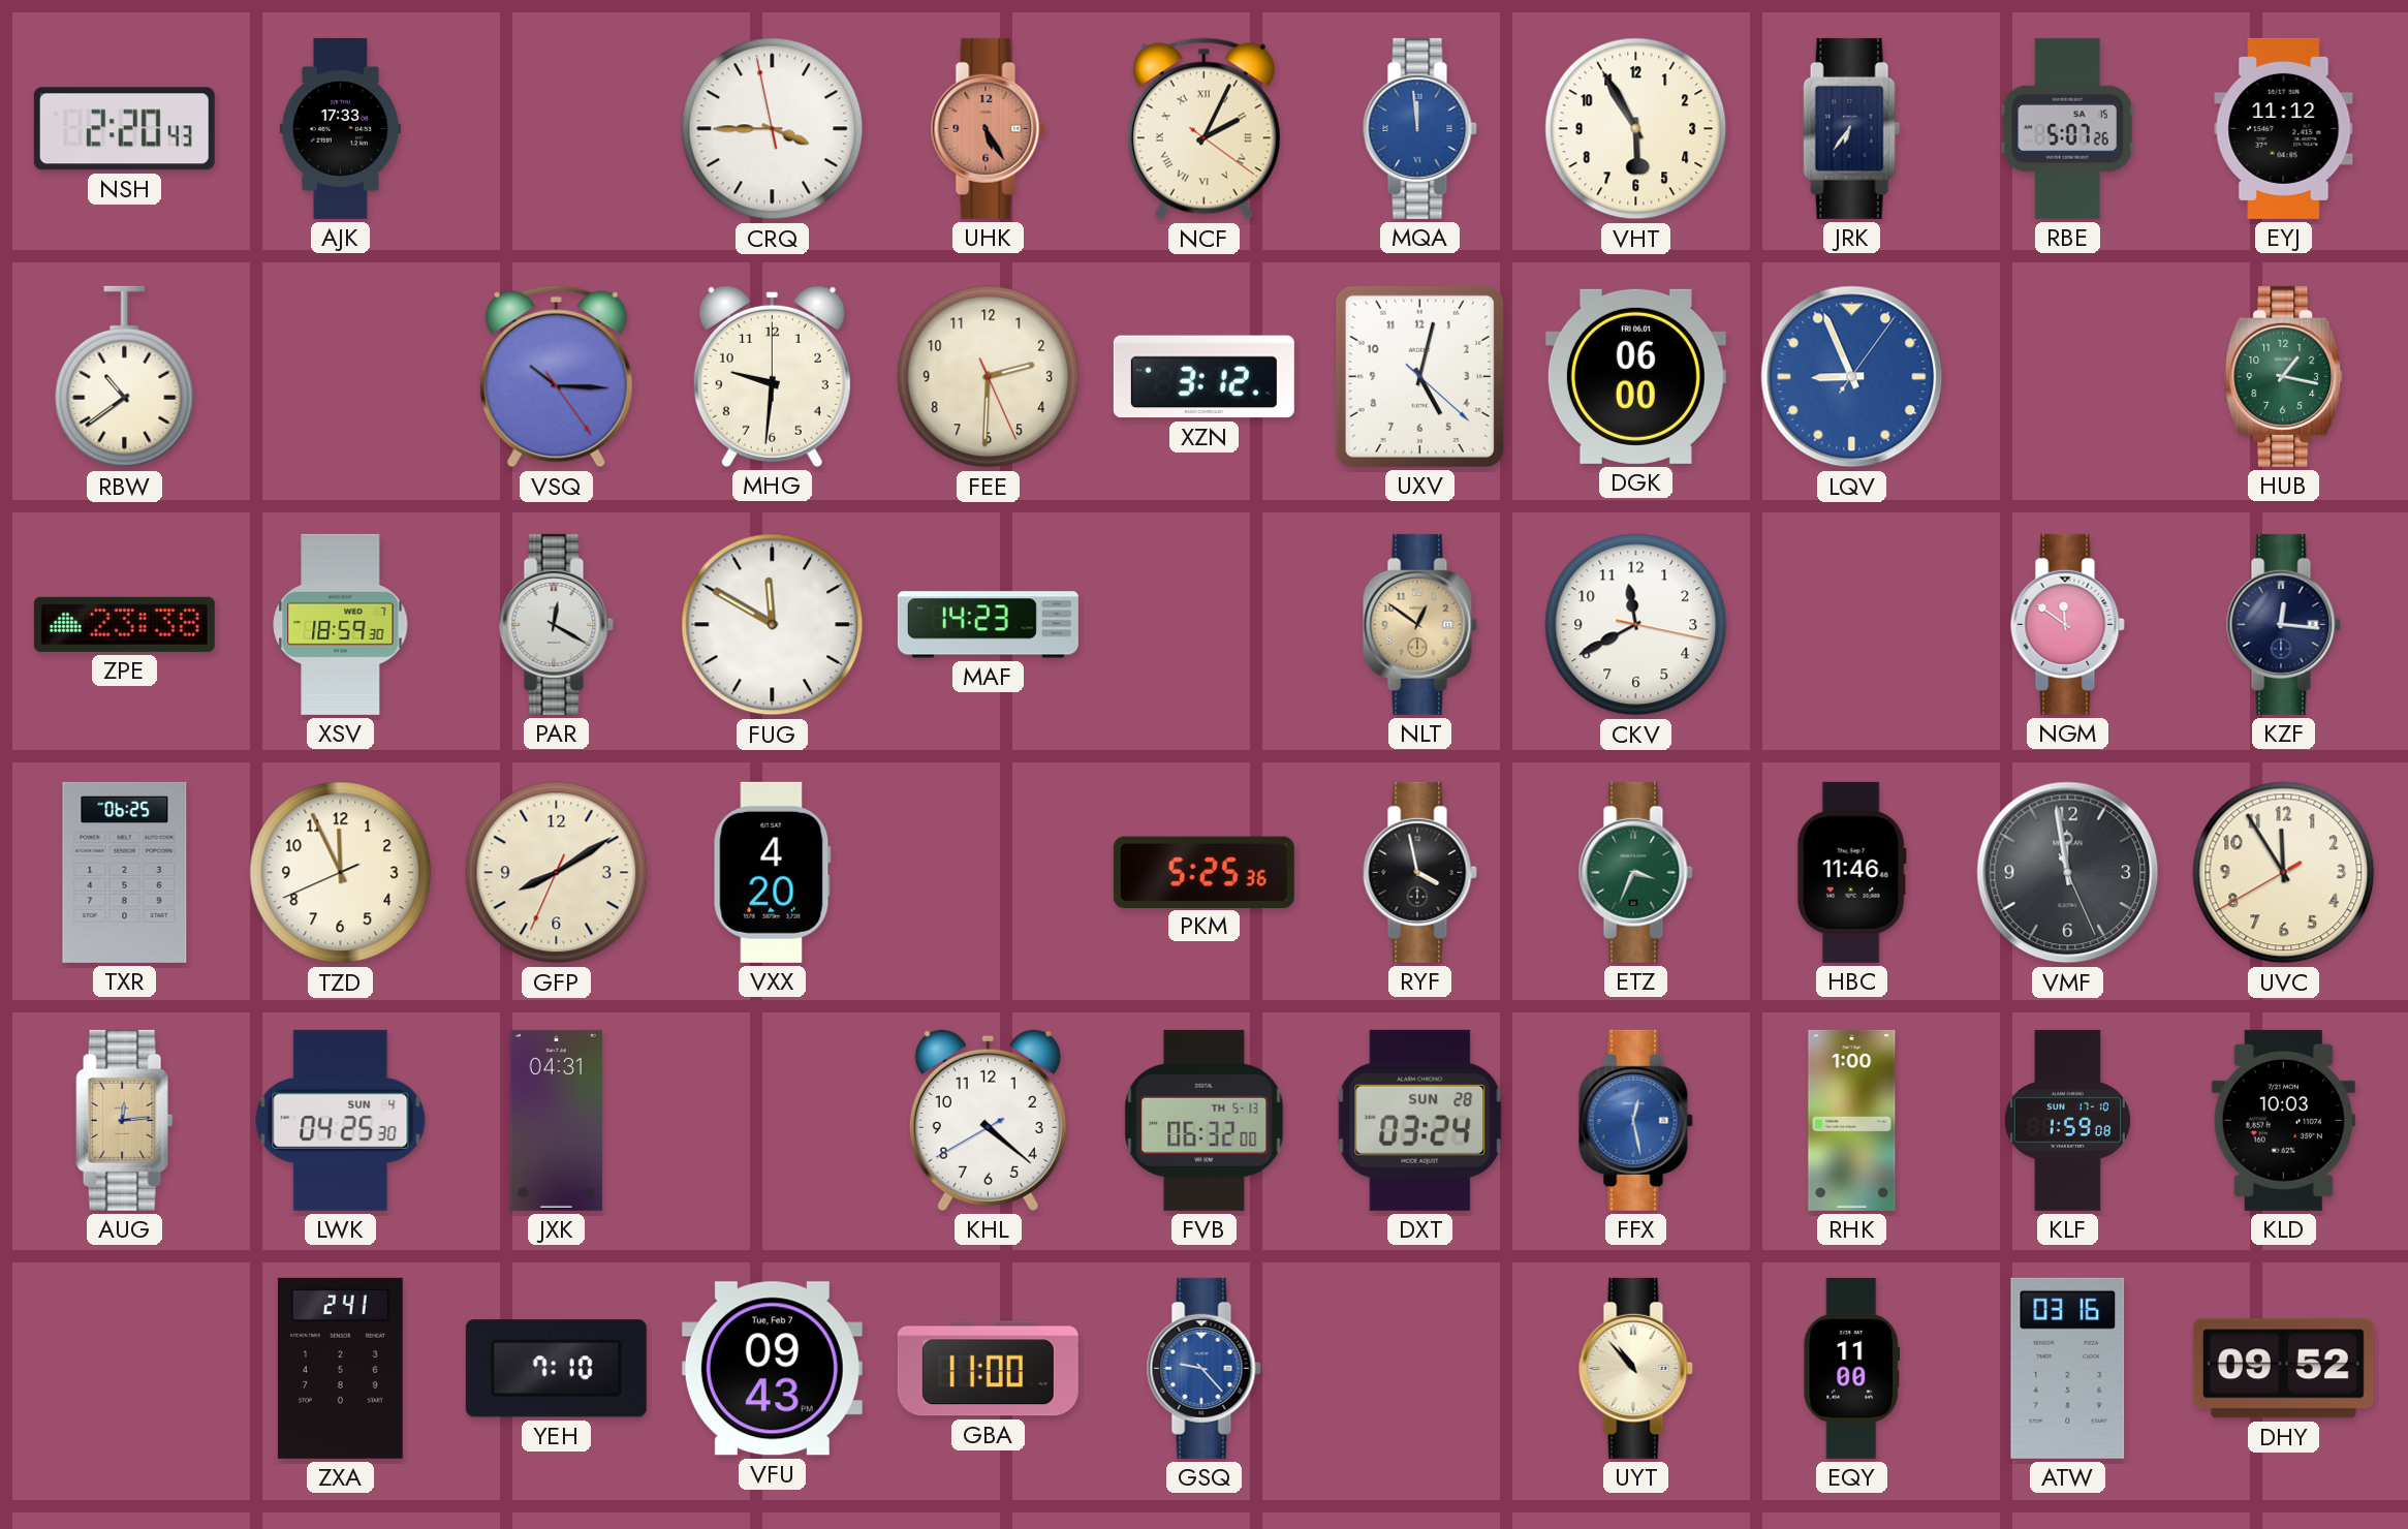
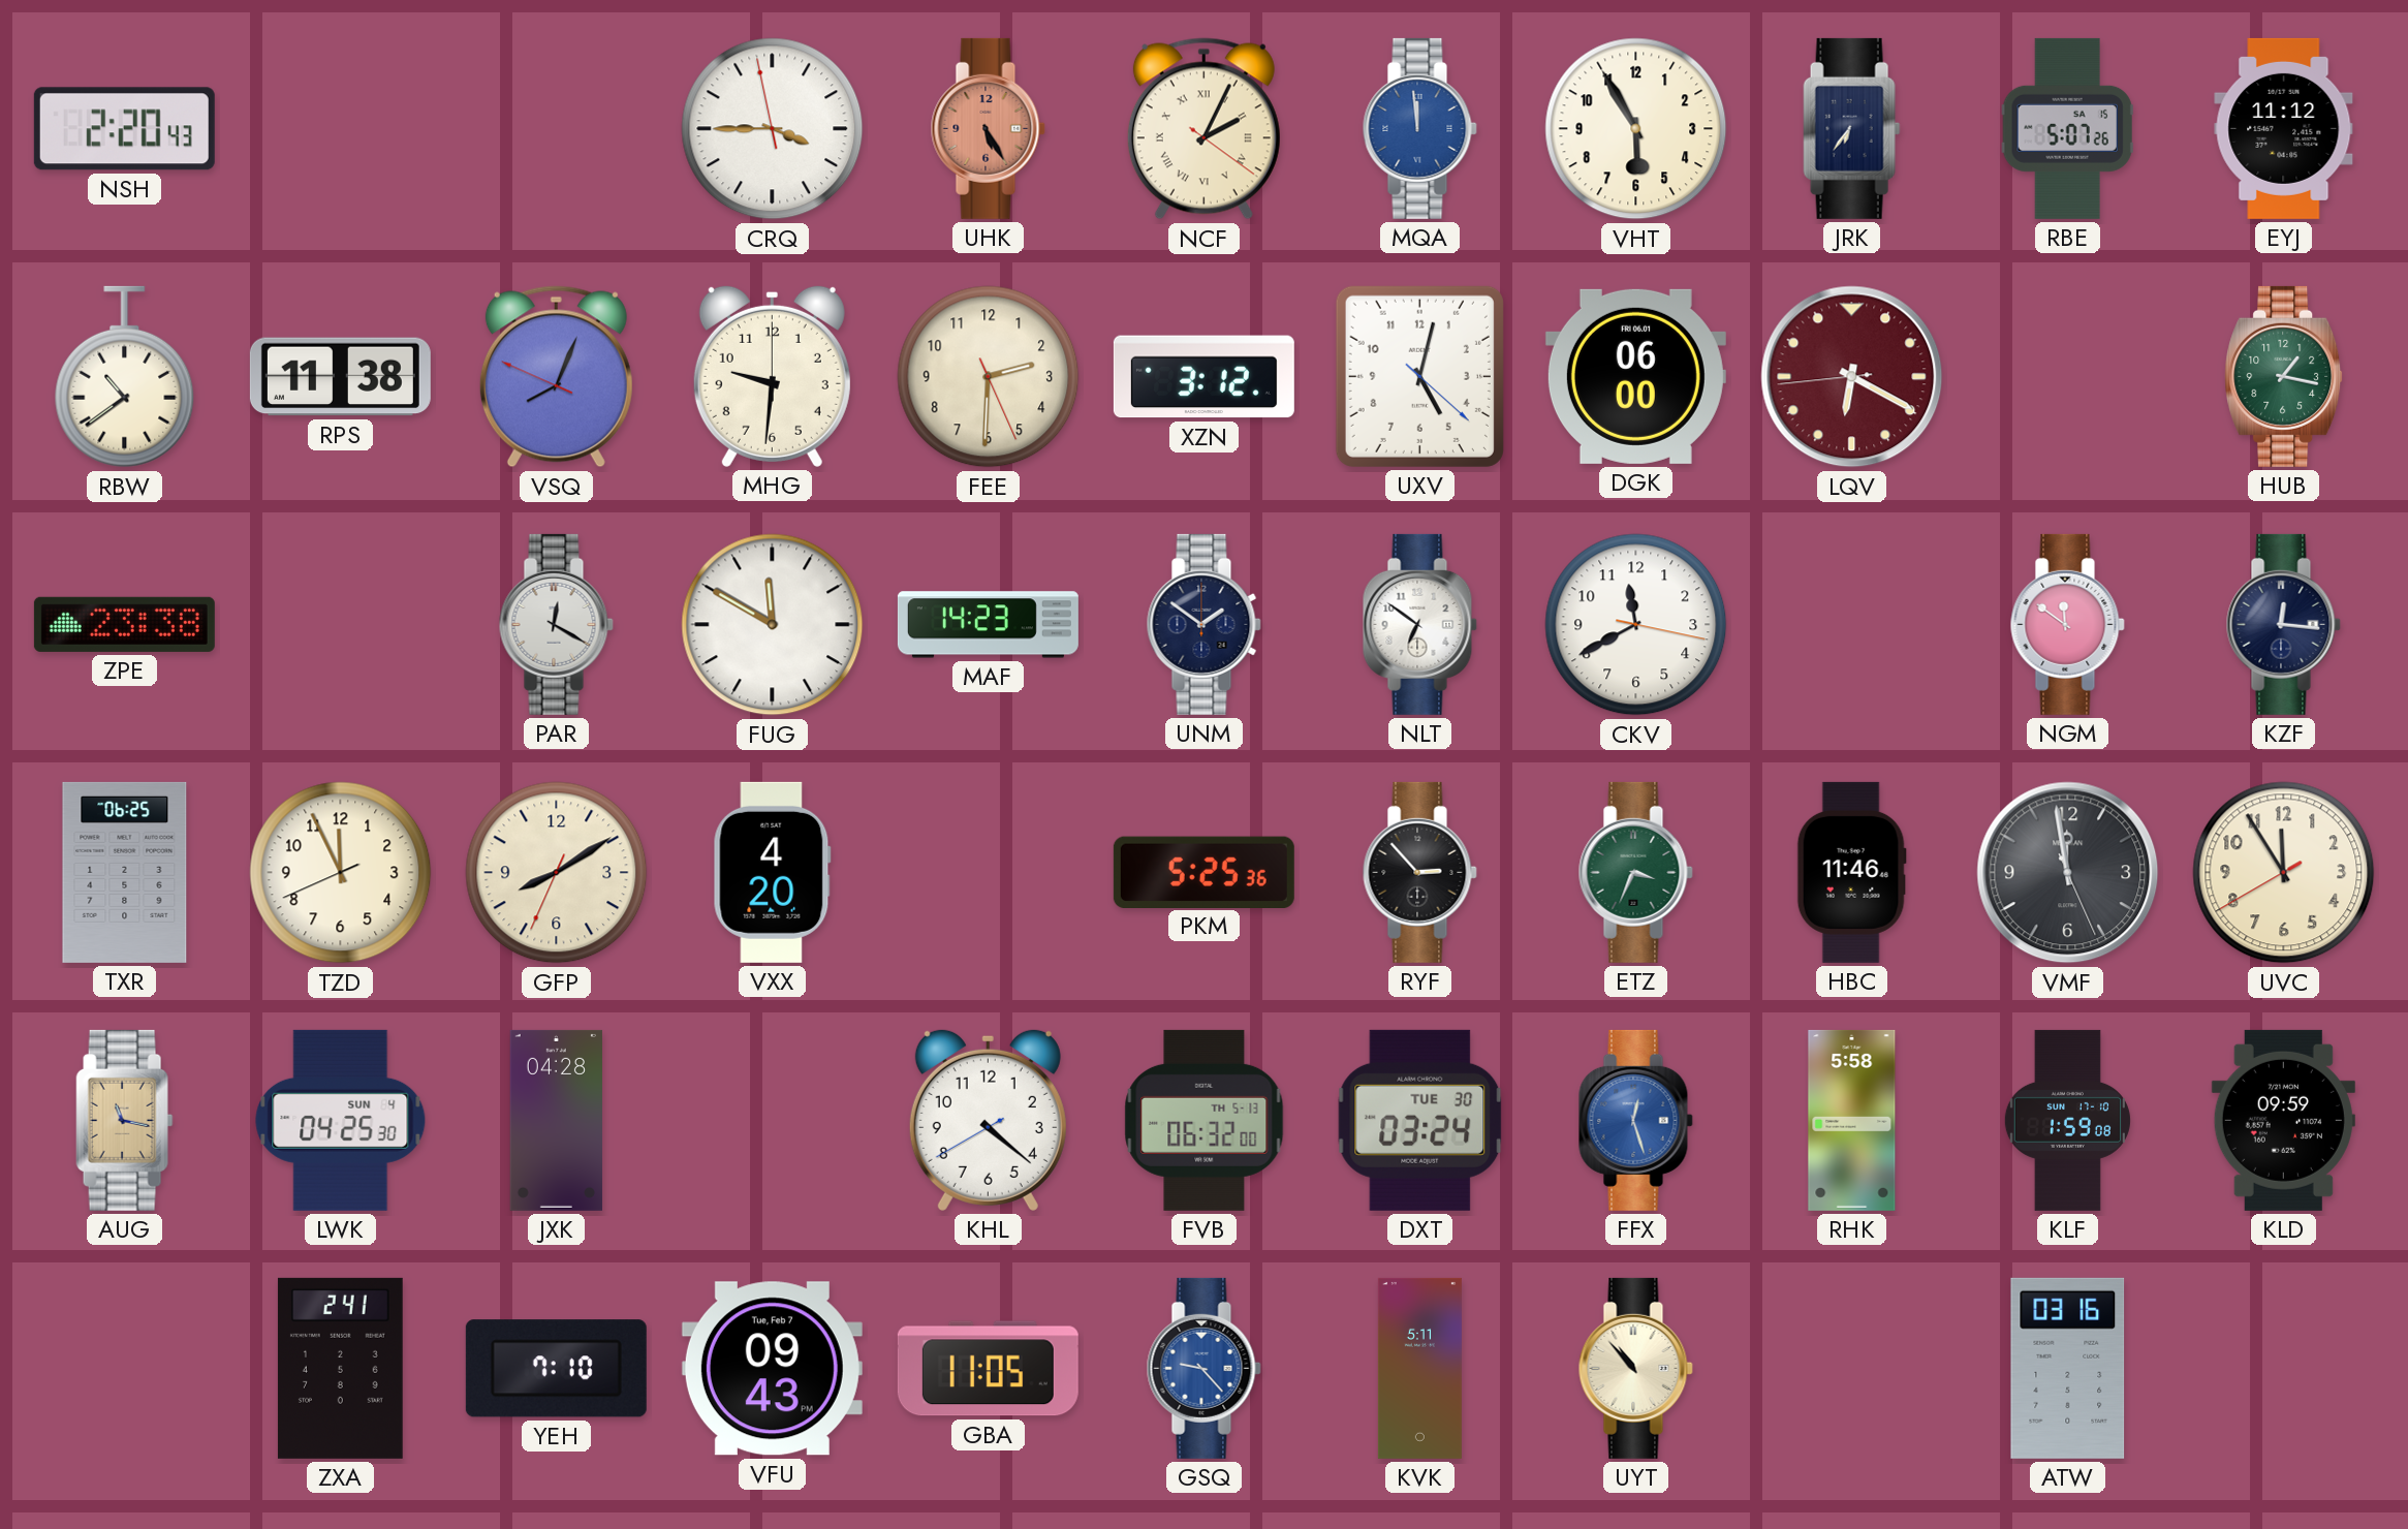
AJK: 17:33 -> none (340, 128)
RPS: none -> 11:38 (340, 377)
VSQ: 10:15 -> 8:03 (556, 377)
LQV: 8:56 -> 6:19 (1852, 377)
LQV dial: blue -> burgundy (1852, 377)
XSV: 18:59 -> none (341, 624)
UNM: none -> 1:51 (1203, 624)
NLT: 12:51 -> 6:51 (1419, 624)
NLT dial: champagne -> white (1419, 624)
RYF: 3:58 -> 2:53 (1419, 872)
AUG: 12:14 -> 11:17 (125, 1120)
JXK: 04:31 -> 04:28 (556, 1120)
DXT date: SUN 28 -> TUE 30 (1420, 1120)
FFX: 12:28 -> 12:27 (1635, 1120)
RHK: 1:00 -> 5:58 (1852, 1120)
KLD: 10:03 -> 09:59 (2283, 1120)
GBA: 11:00 -> 11:05 (988, 1369)
KVK: none -> 5:11 (1419, 1368)
EQY: 11:00 -> none (1852, 1368)
DHY: 09:52 -> none (2283, 1369)
